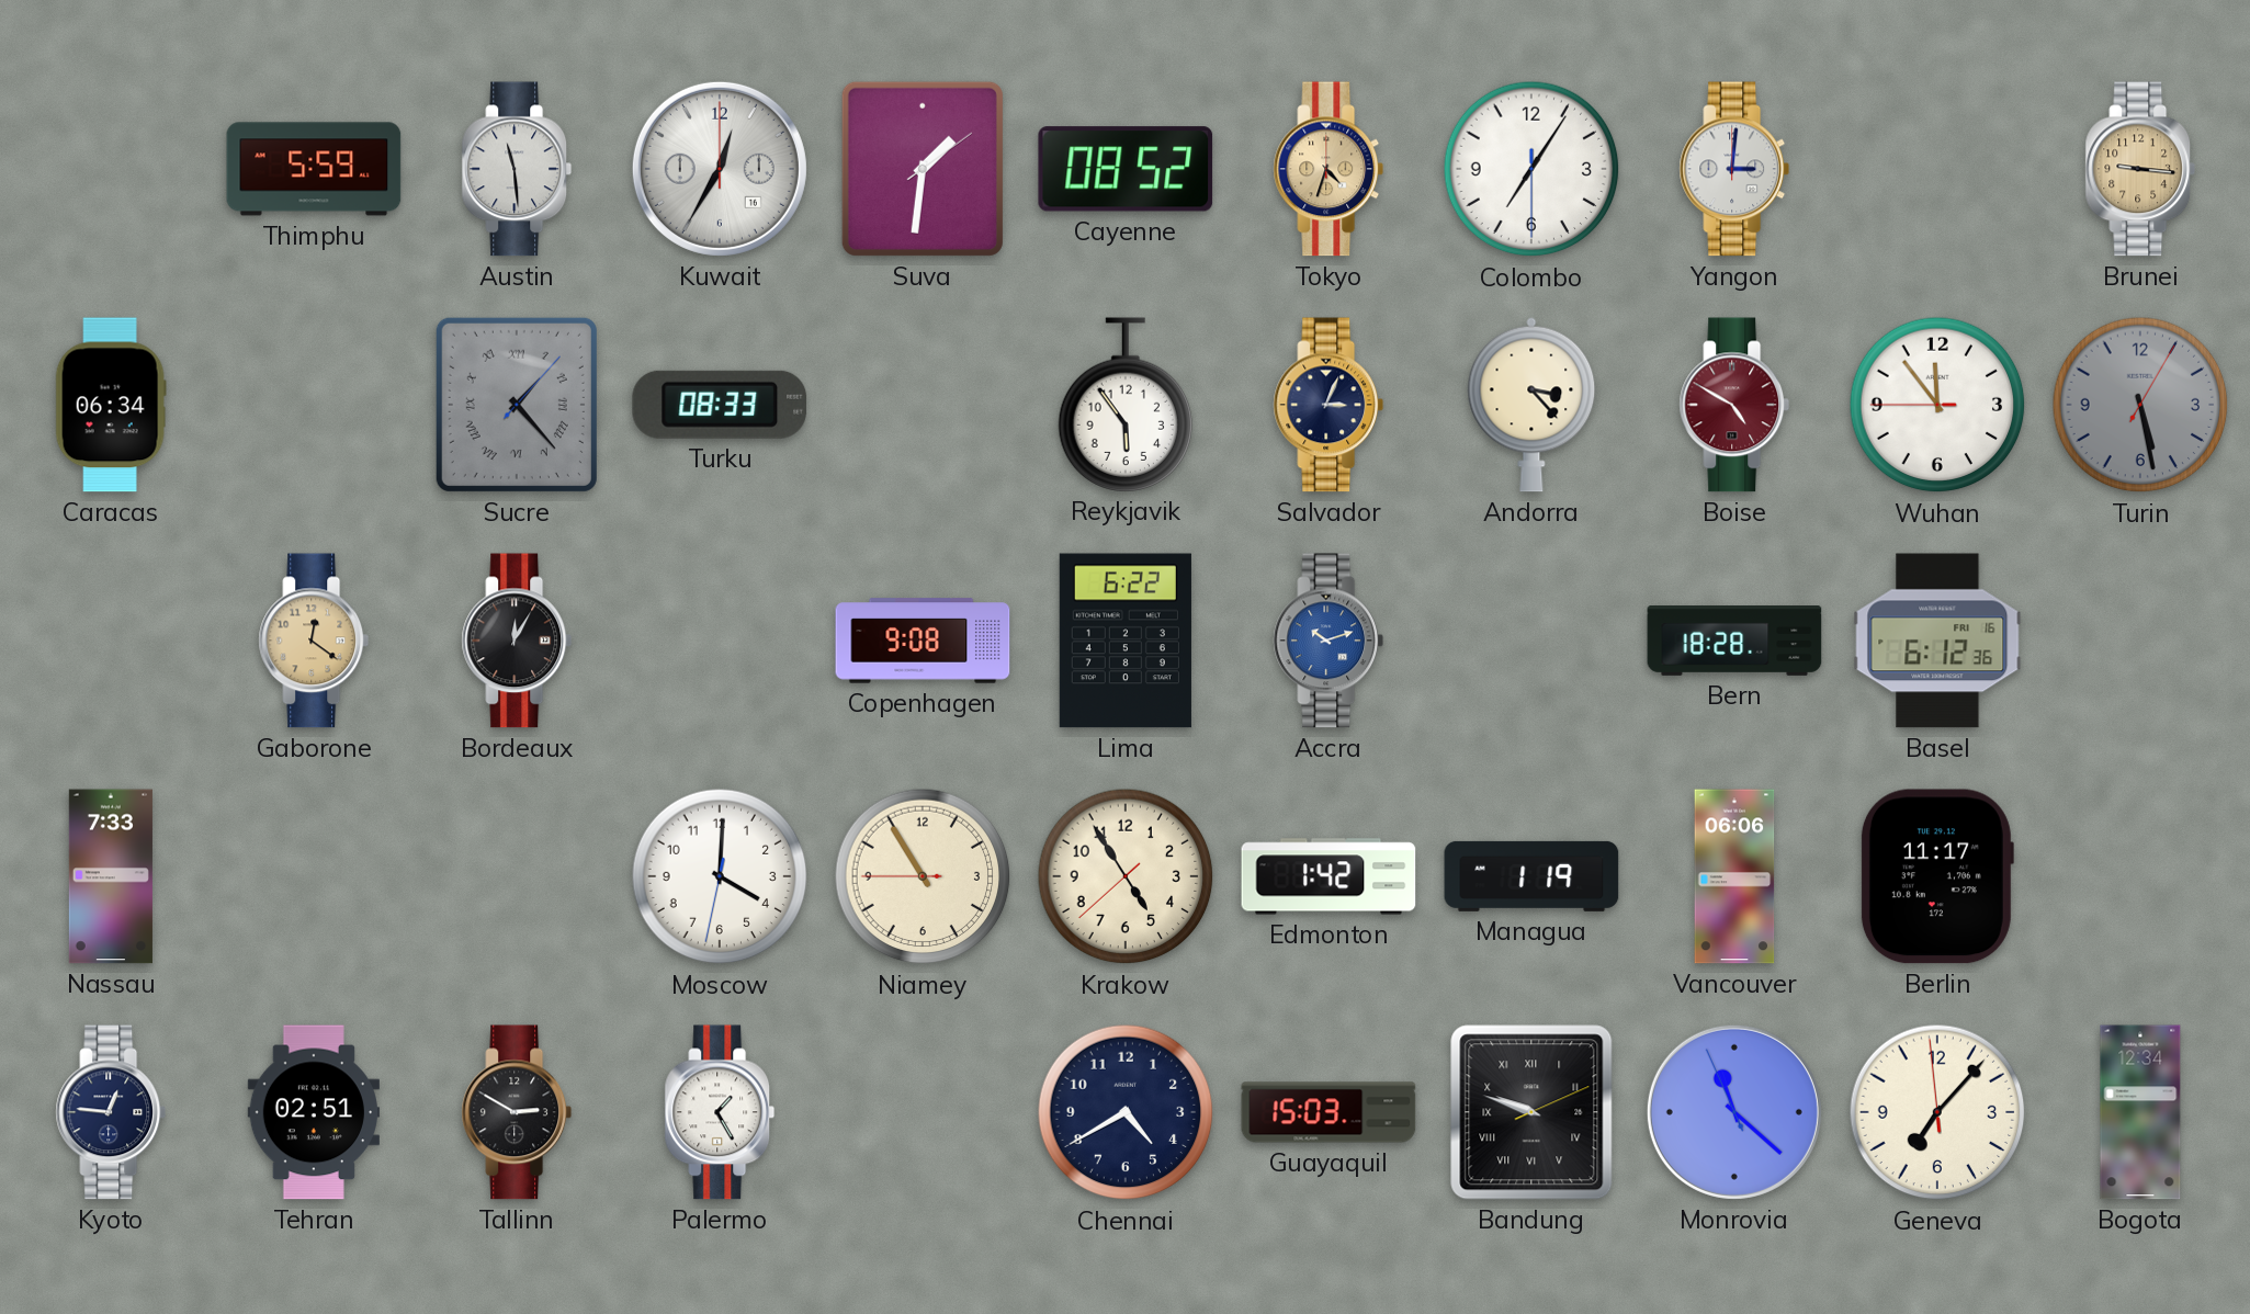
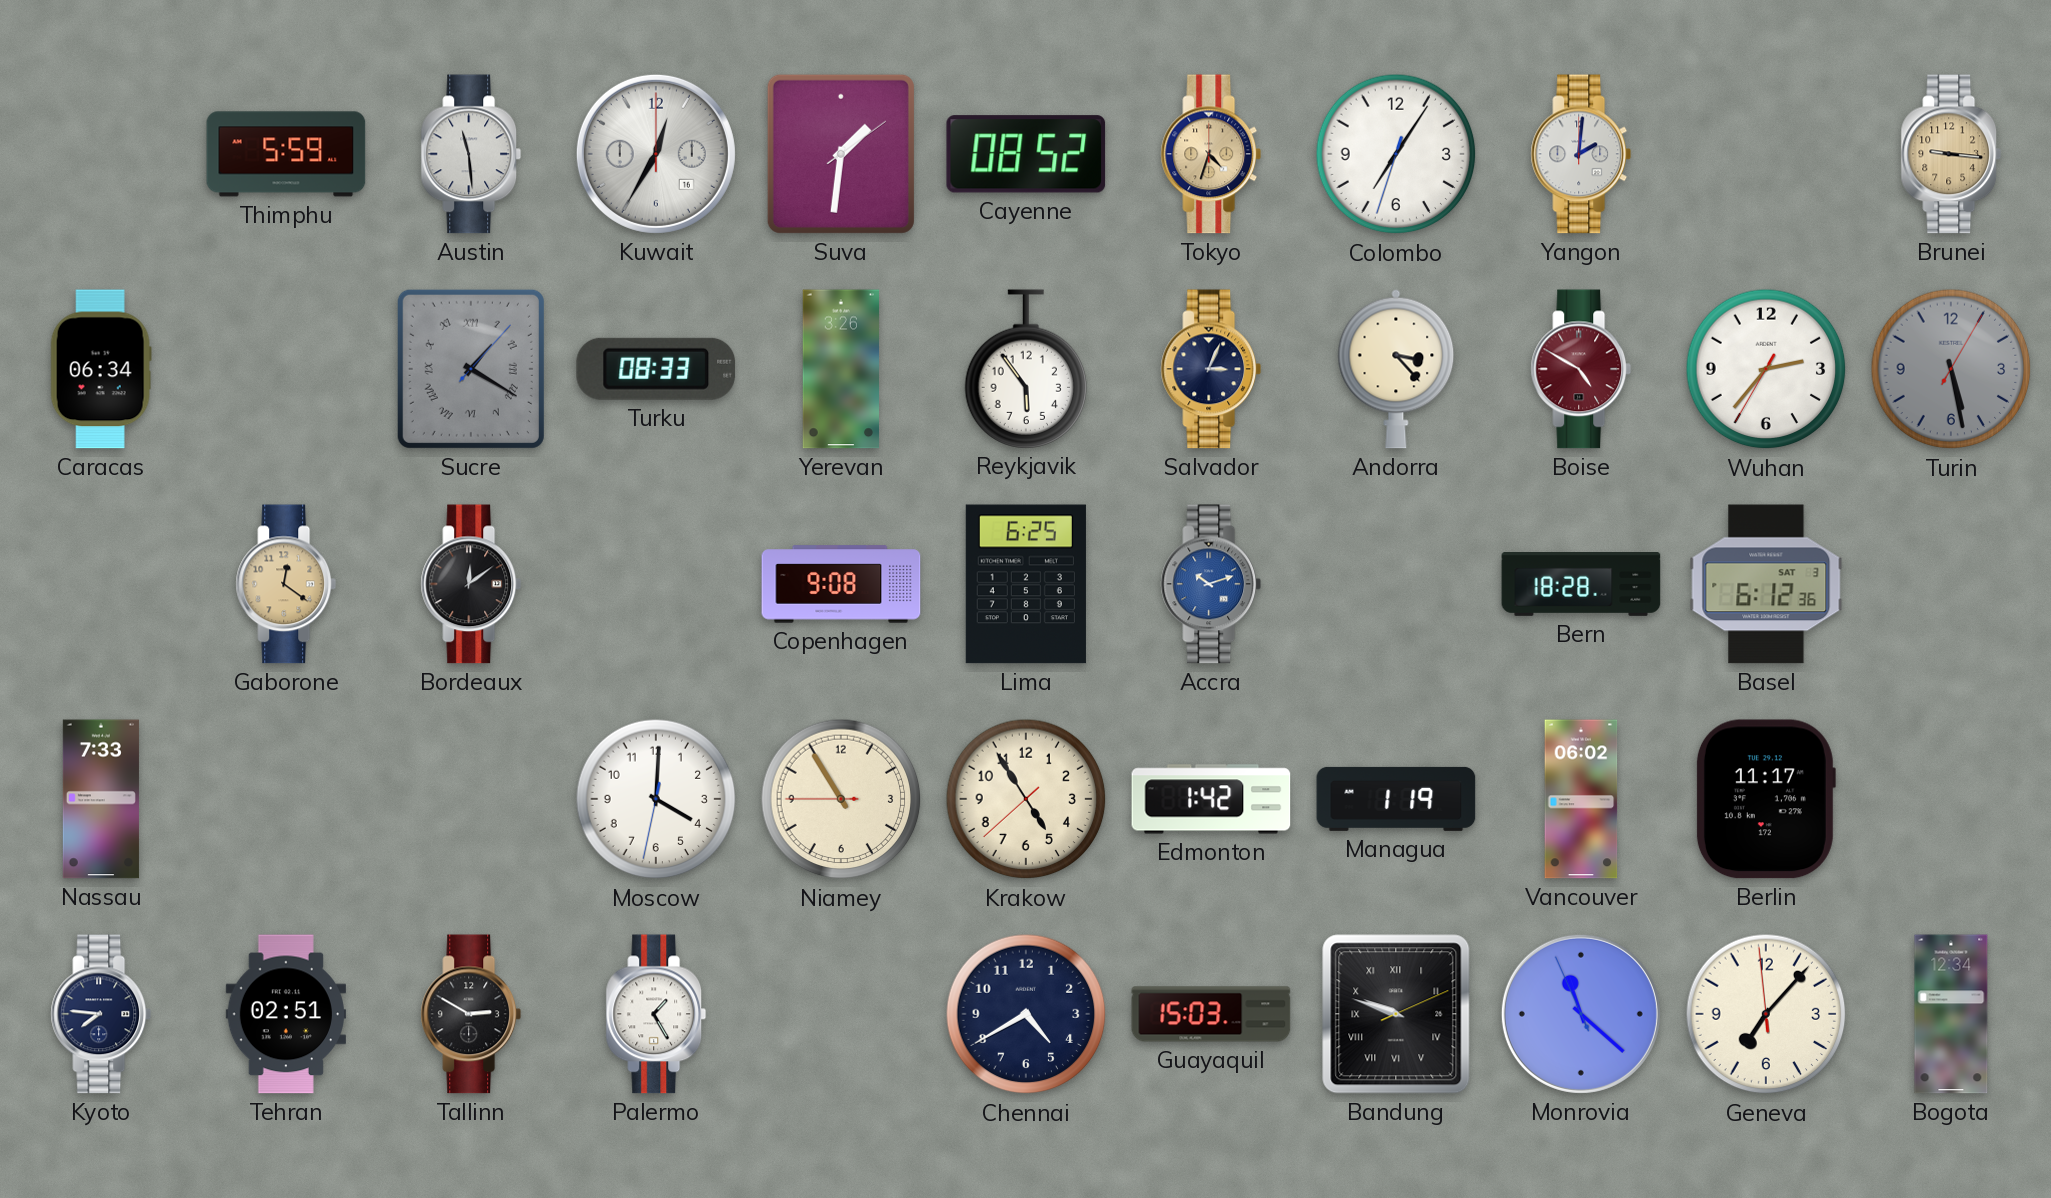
Colombo: 7:05:30 -> 7:05:33 (1396, 154)
Yangon: 3:01 -> 2:01 (1581, 154)
Sucre: 1:23 -> 1:20 (471, 369)
Yerevan: none -> 3:26 (840, 369)
Wuhan: 11:53 -> 2:36 (1766, 369)
Bordeaux: 12:05 -> 12:09 (471, 584)
Lima: 6:22 -> 6:25 (1026, 584)
Basel date: FRI 16 -> SAT 3 (1766, 584)
Vancouver: 06:06 -> 06:02 (1581, 799)
Kyoto: 12:46 -> 7:46 (101, 1014)
